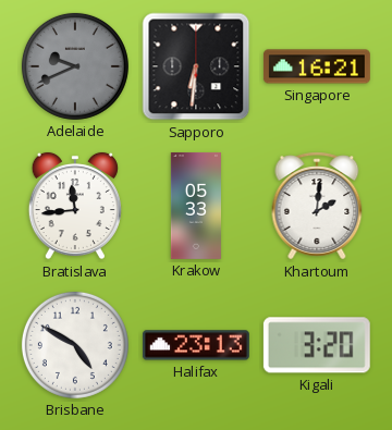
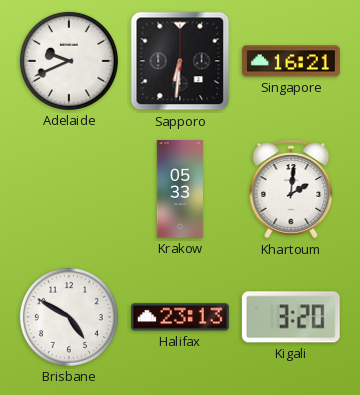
Adelaide dial: grey -> white (69, 61)
Bratislava: 11:44 -> none (75, 206)
